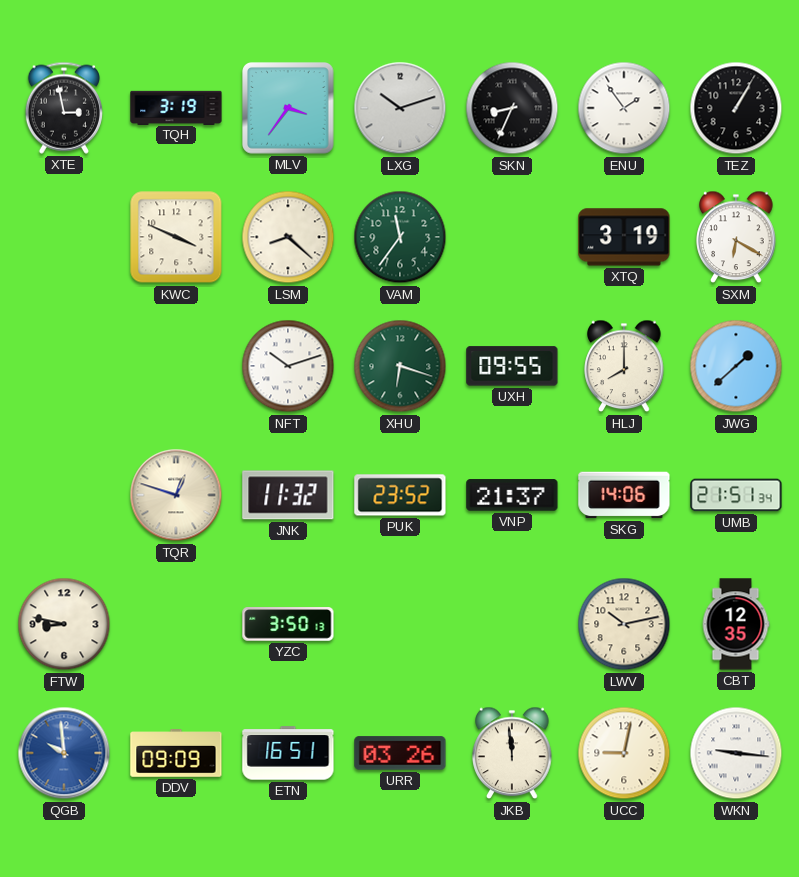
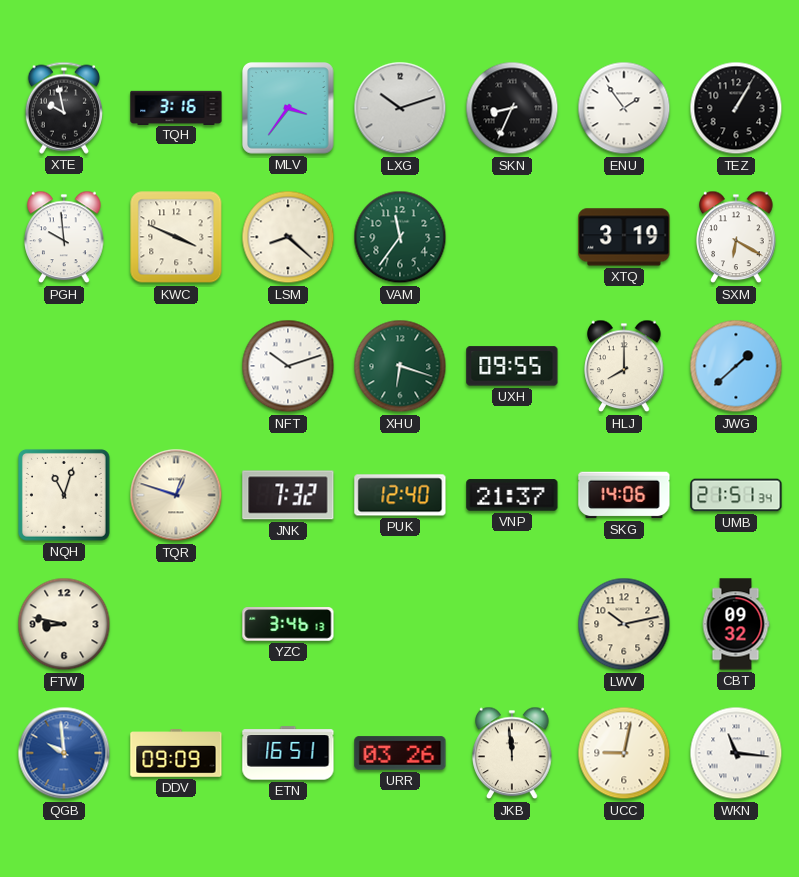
XTE: 2:58 -> 9:58 (64, 108)
TQH: 3:19 -> 3:16 (176, 107)
PGH: none -> 9:59 (64, 237)
NQH: none -> 11:03 (65, 496)
JNK: 11:32 -> 7:32 (288, 495)
PUK: 23:52 -> 12:40 (400, 495)
YZC: 3:50 -> 3:46 (288, 624)
CBT: 12:35 -> 09:32 (736, 624)
WKN: 9:16 -> 11:16 (736, 753)
